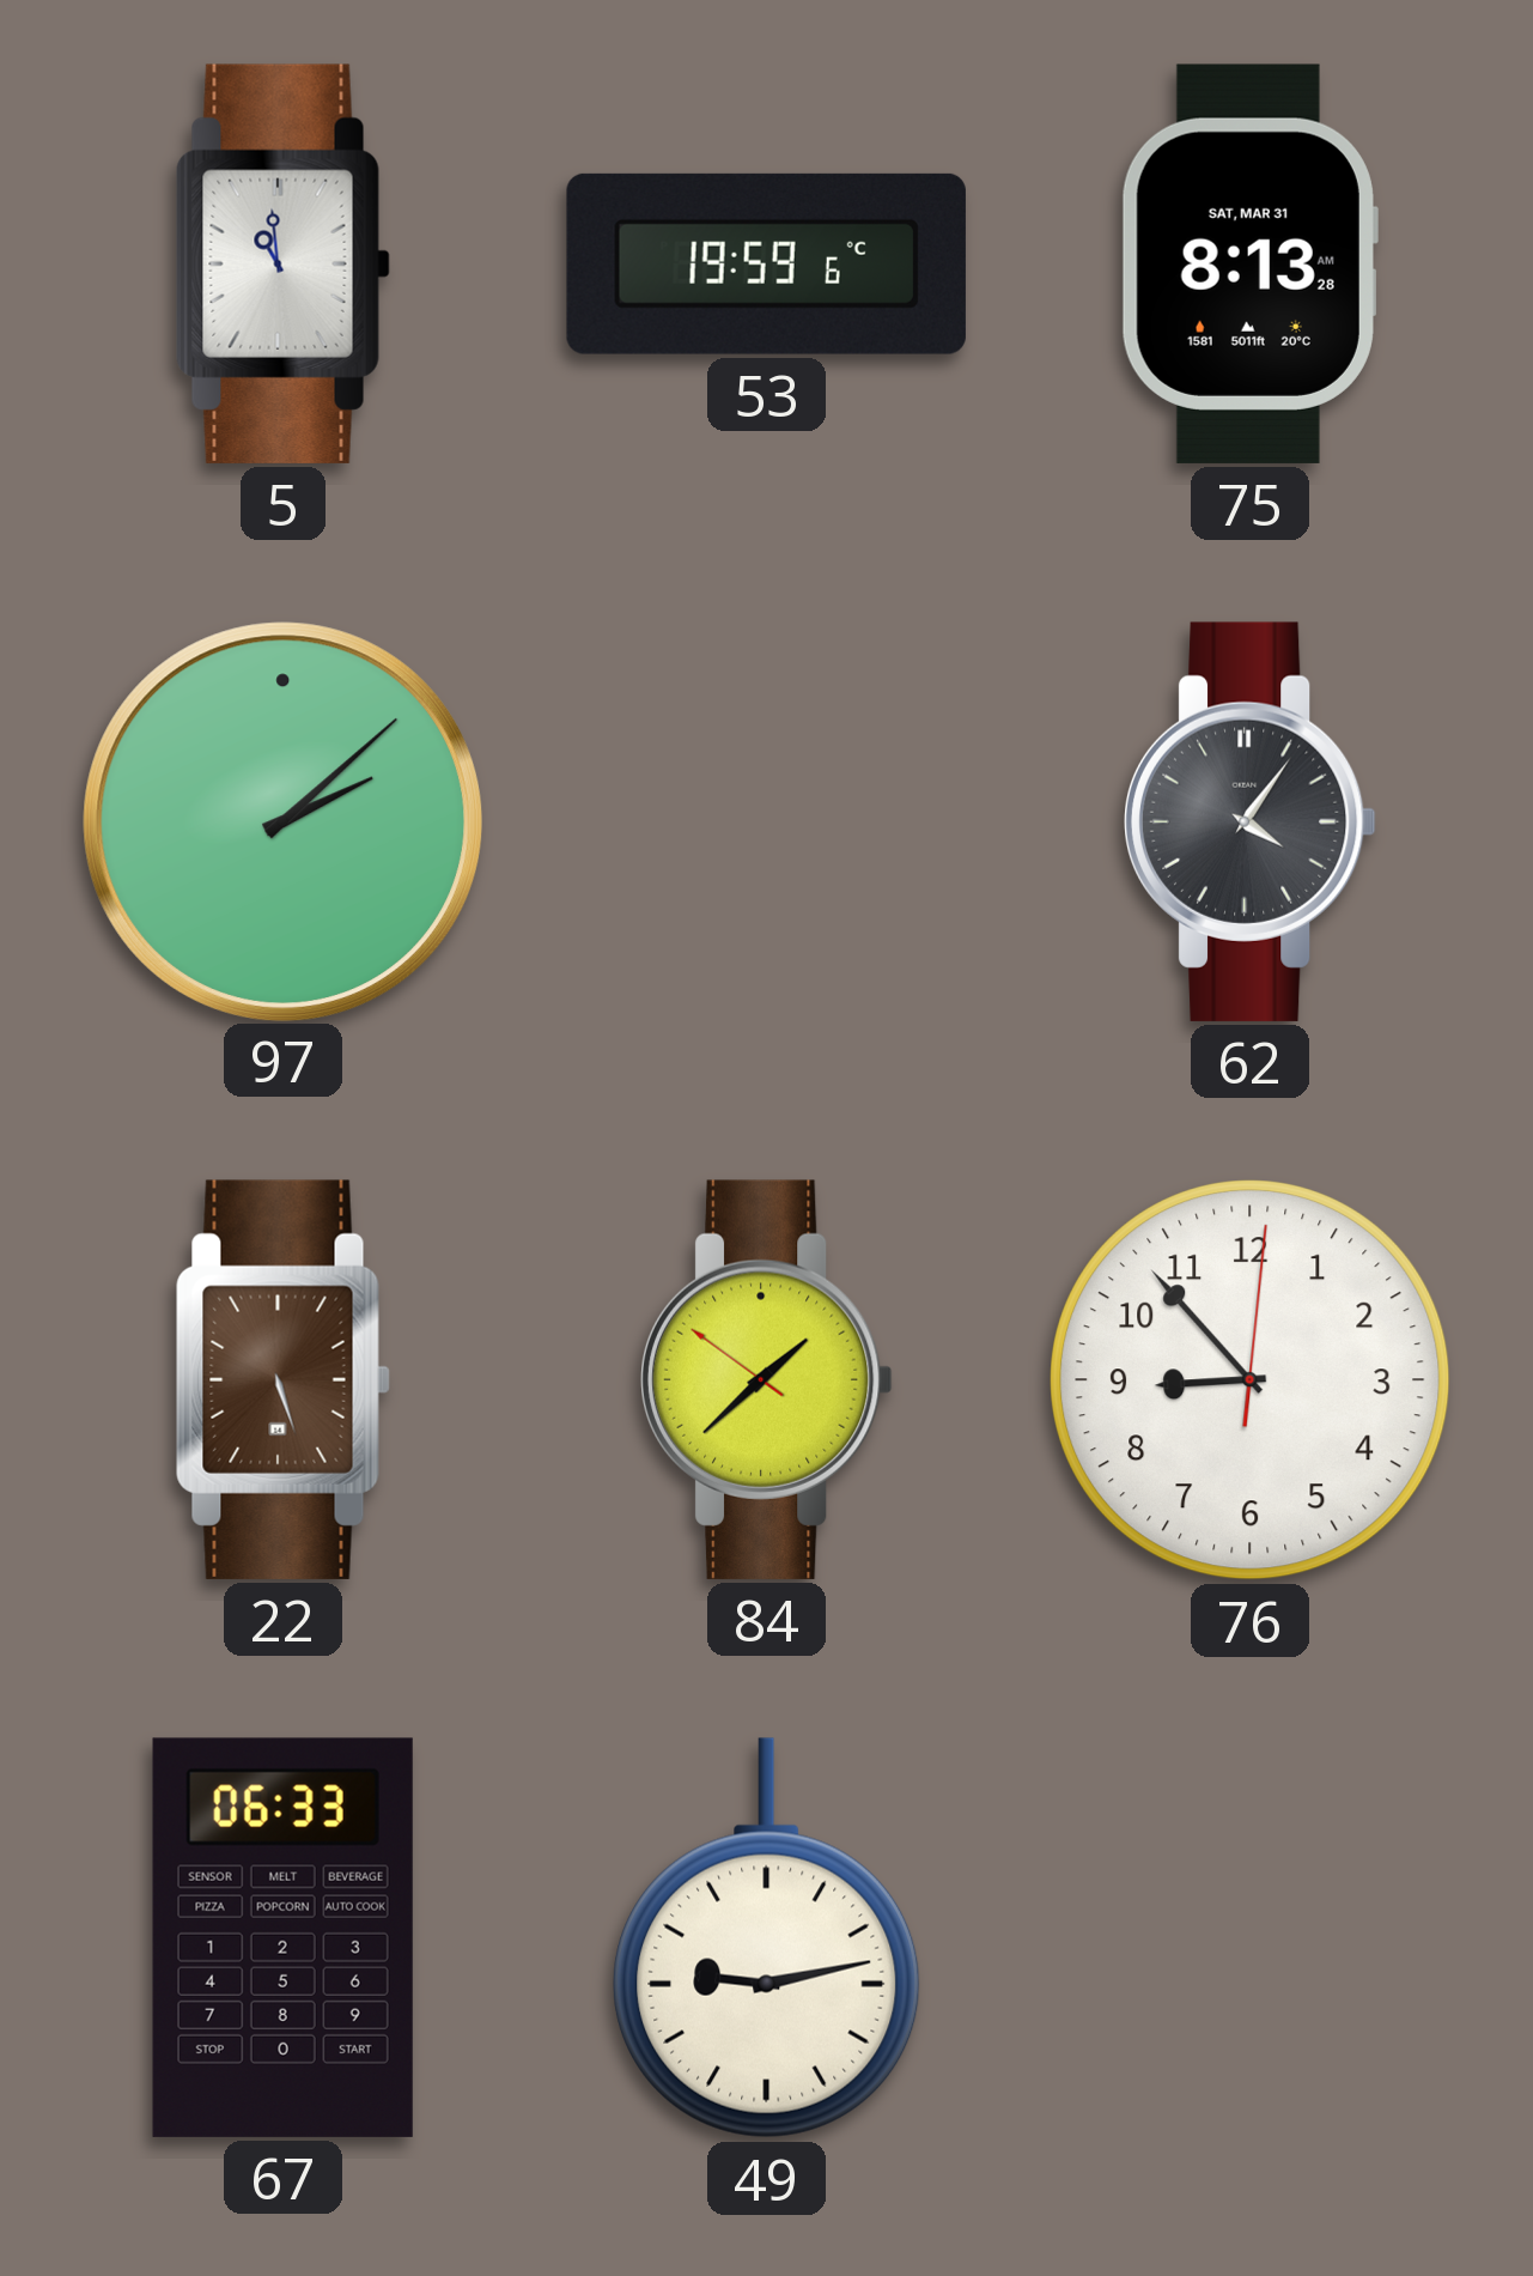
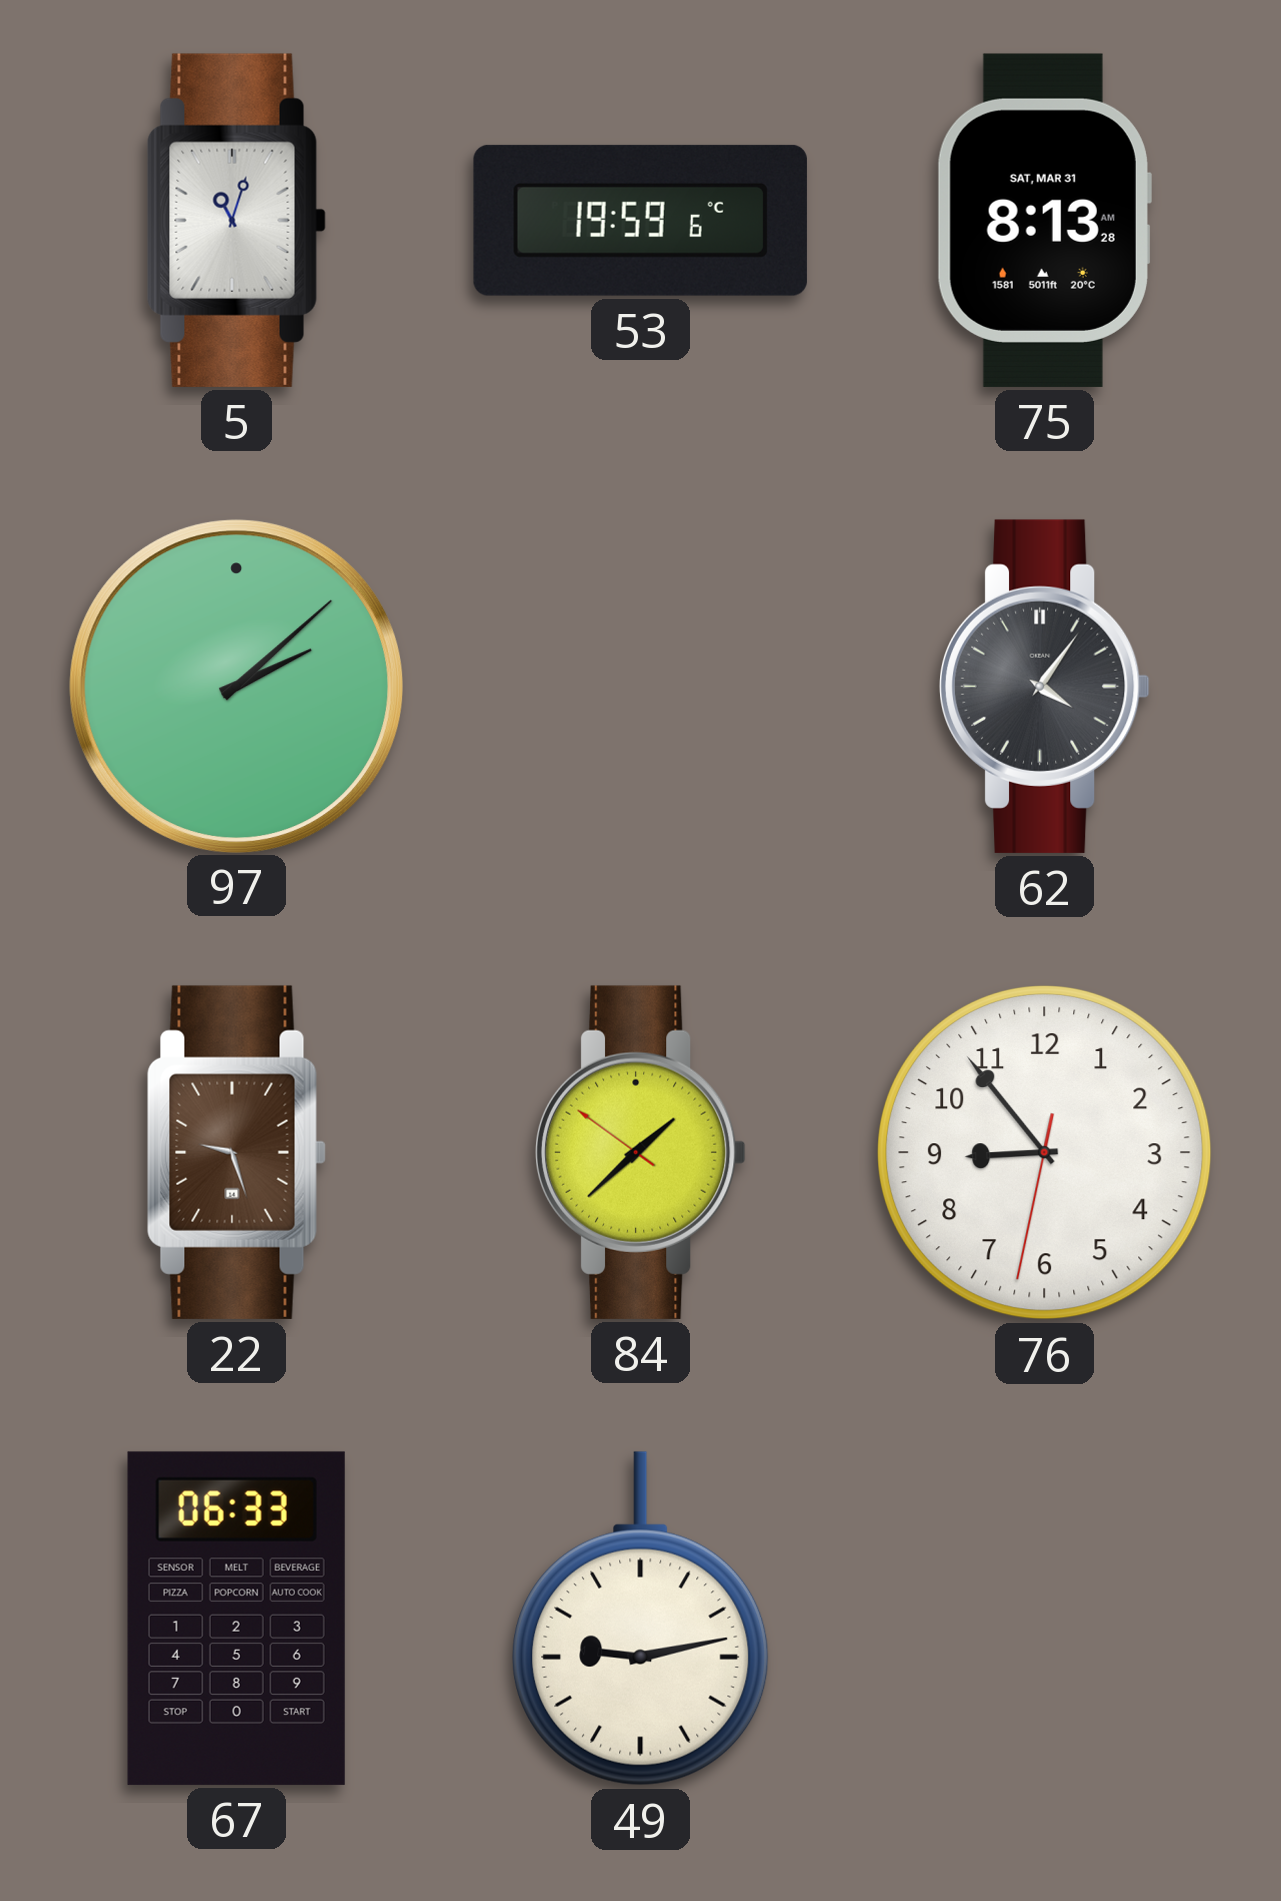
5: 10:59 -> 11:03 (236, 220)
22: 5:27 -> 9:27 (236, 1152)
76: 8:53:01 -> 8:53:32 (1045, 1153)
